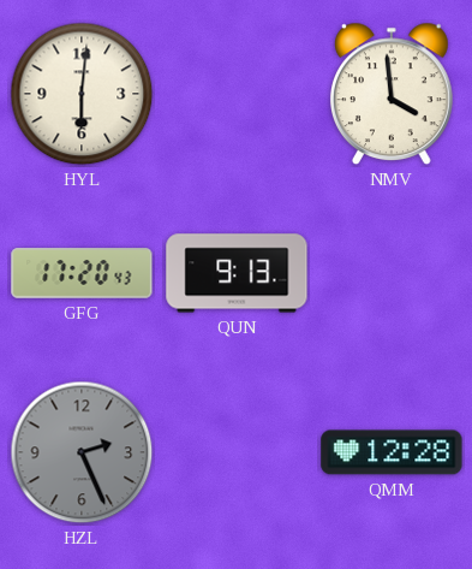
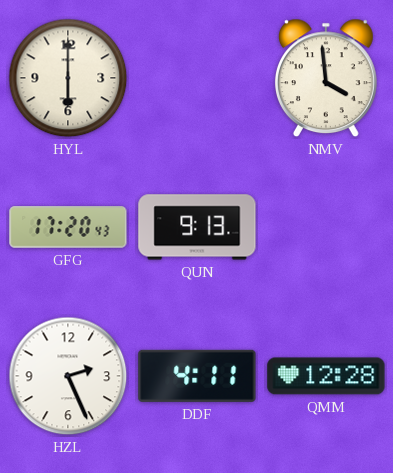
HYL: 6:01 -> 6:00 (68, 78)
HZL dial: grey -> white (68, 376)
DDF: none -> 4:11 (197, 376)
